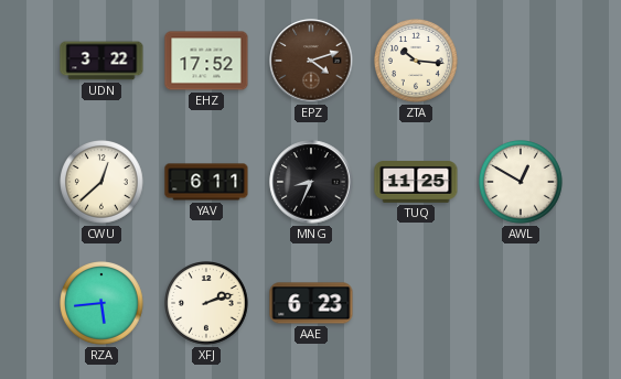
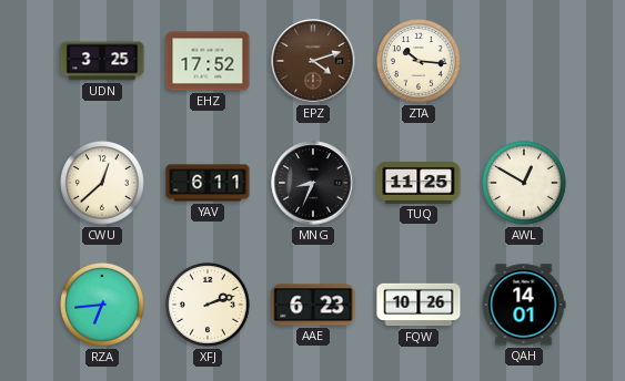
UDN: 3:22 -> 3:25 (102, 61)
RZA: 5:44 -> 6:44 (103, 306)
FQW: none -> 10:26 (419, 305)
QAH: none -> 14:01 (524, 305)
